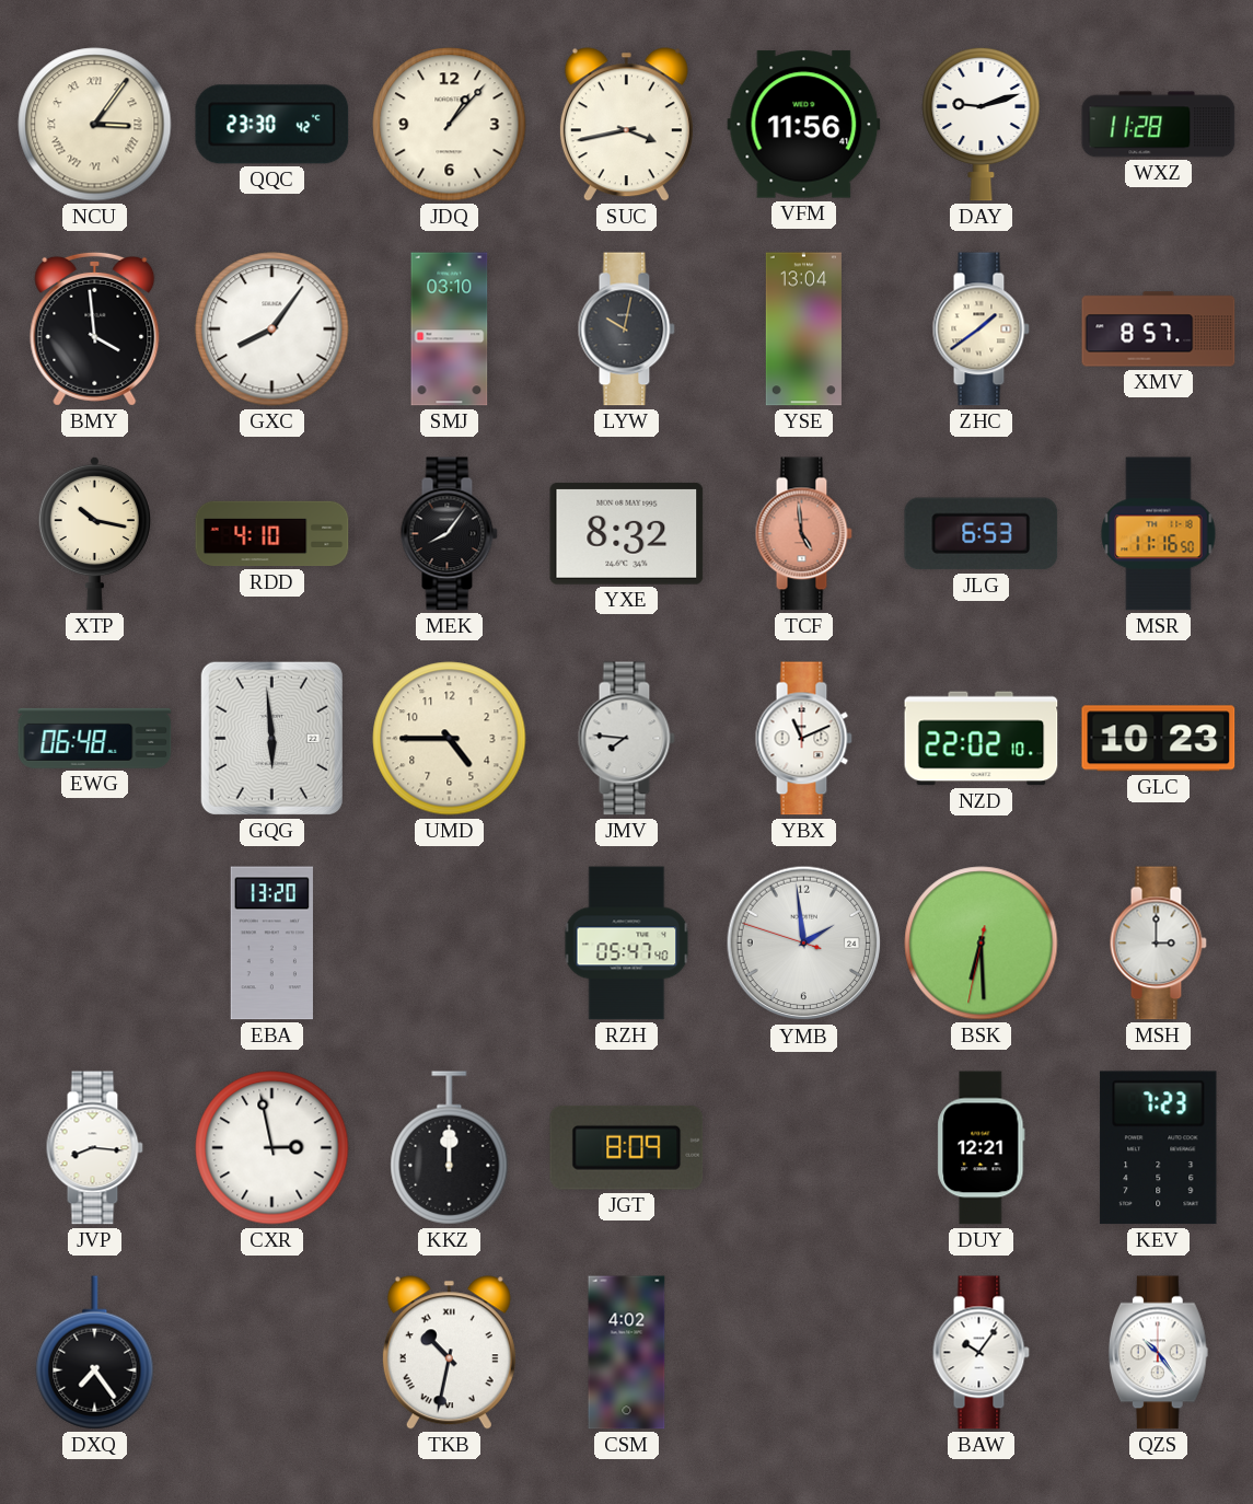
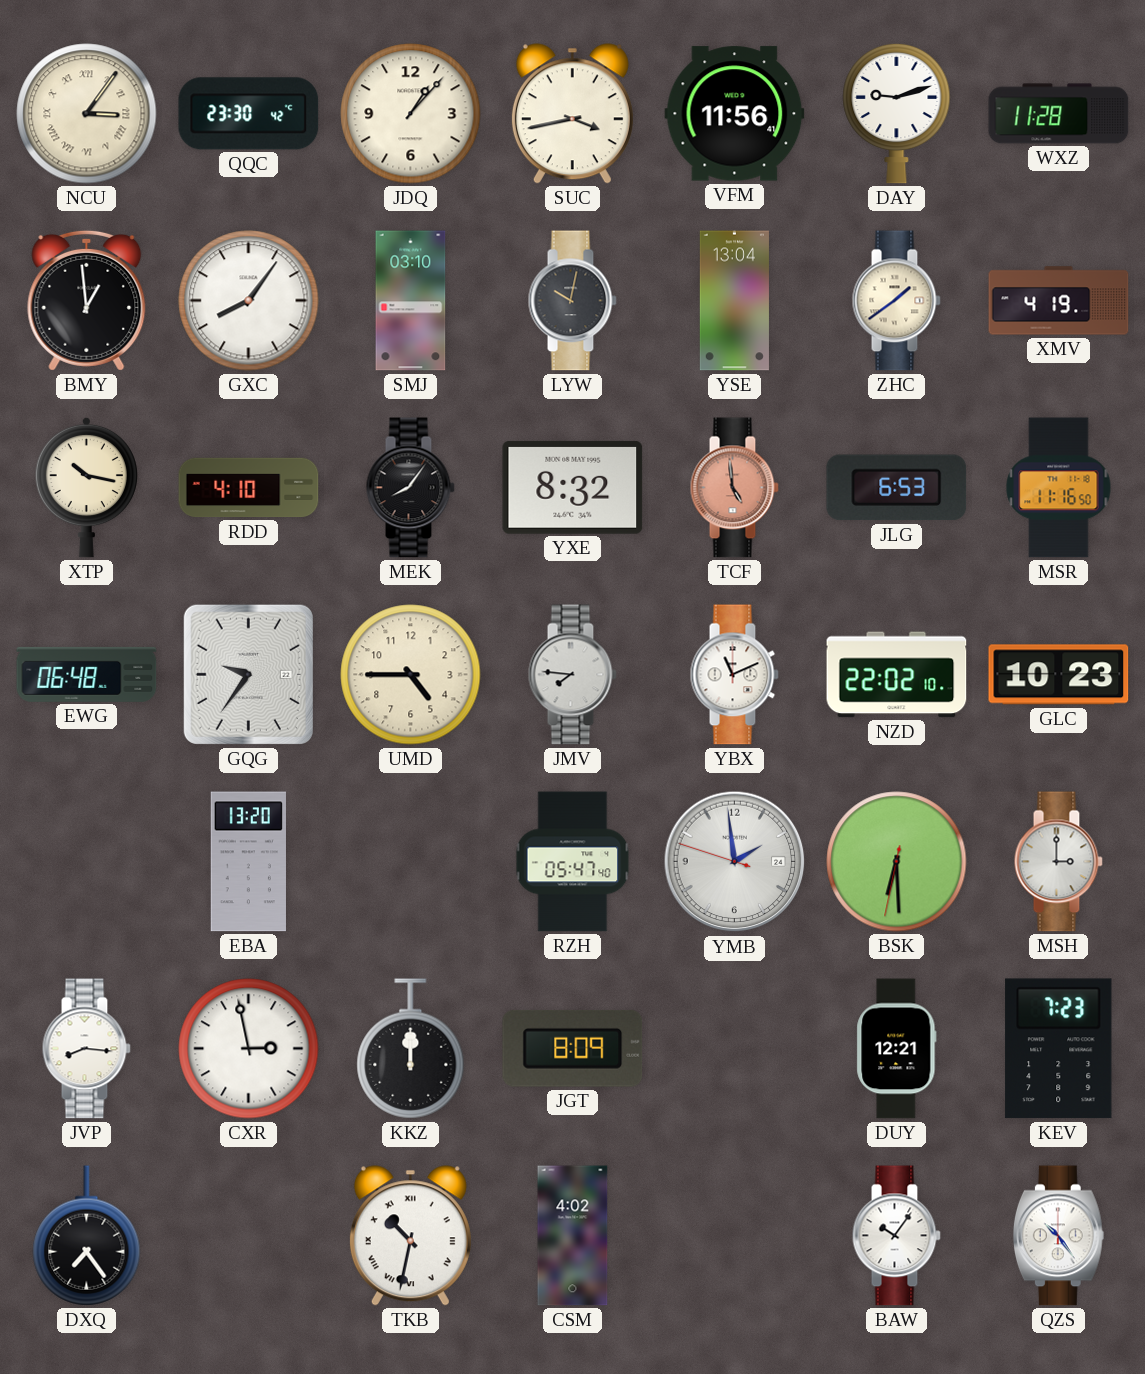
BMY: 3:59 -> 12:59 (87, 300)
XMV: 8:57 -> 4:19 (1059, 301)
GQG: 5:59 -> 9:36 (248, 674)
